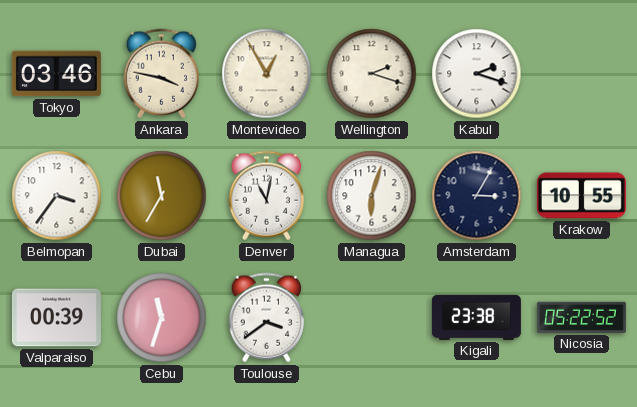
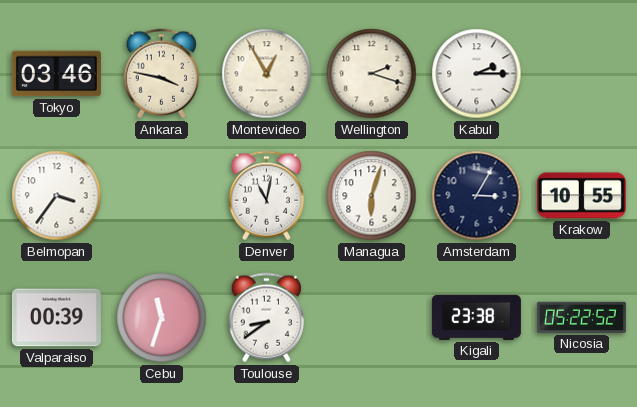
Kabul: 2:18 -> 2:15 (477, 74)
Dubai: 11:35 -> none (162, 196)
Toulouse: 3:39 -> 8:39 (266, 318)
